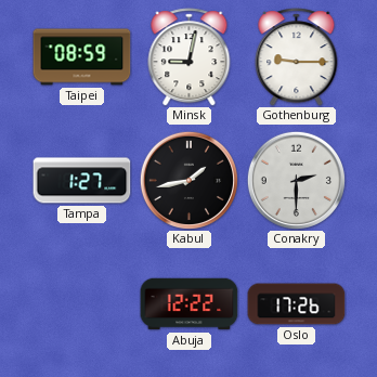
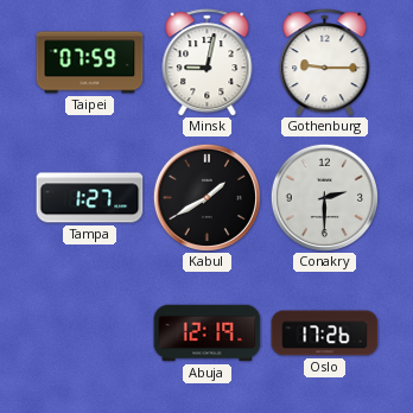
Taipei: 08:59 -> 07:59 (90, 63)
Kabul: 1:43 -> 1:40 (206, 197)
Abuja: 12:22 -> 12:19 (208, 333)
